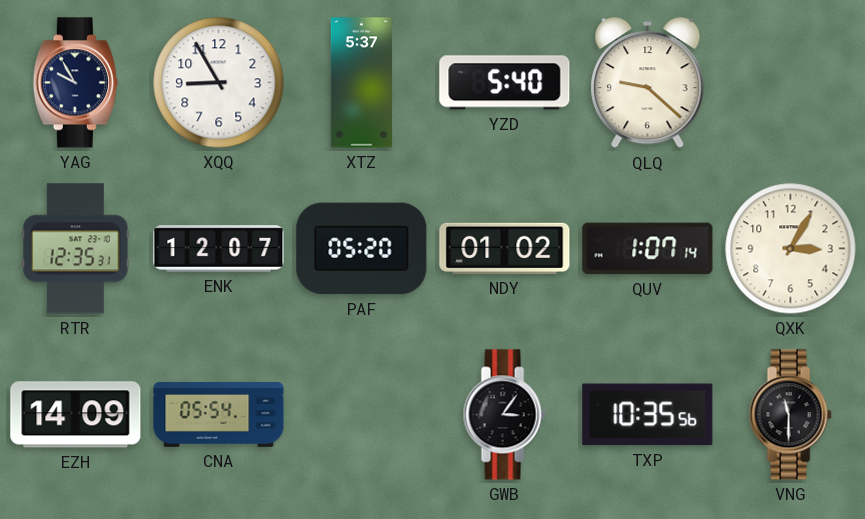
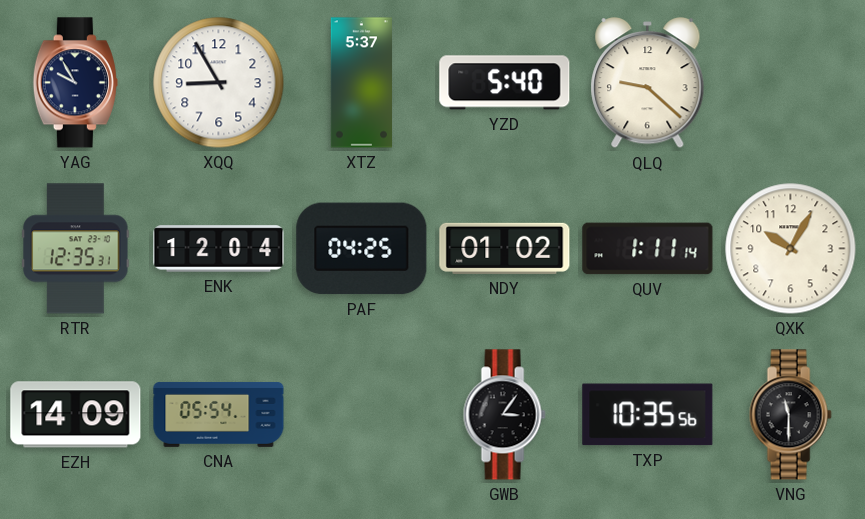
ENK: 12:07 -> 12:04 (219, 249)
PAF: 05:20 -> 04:25 (362, 249)
QUV: 1:07 -> 1:11 (648, 249)
QXK: 3:05 -> 10:05 (791, 249)
